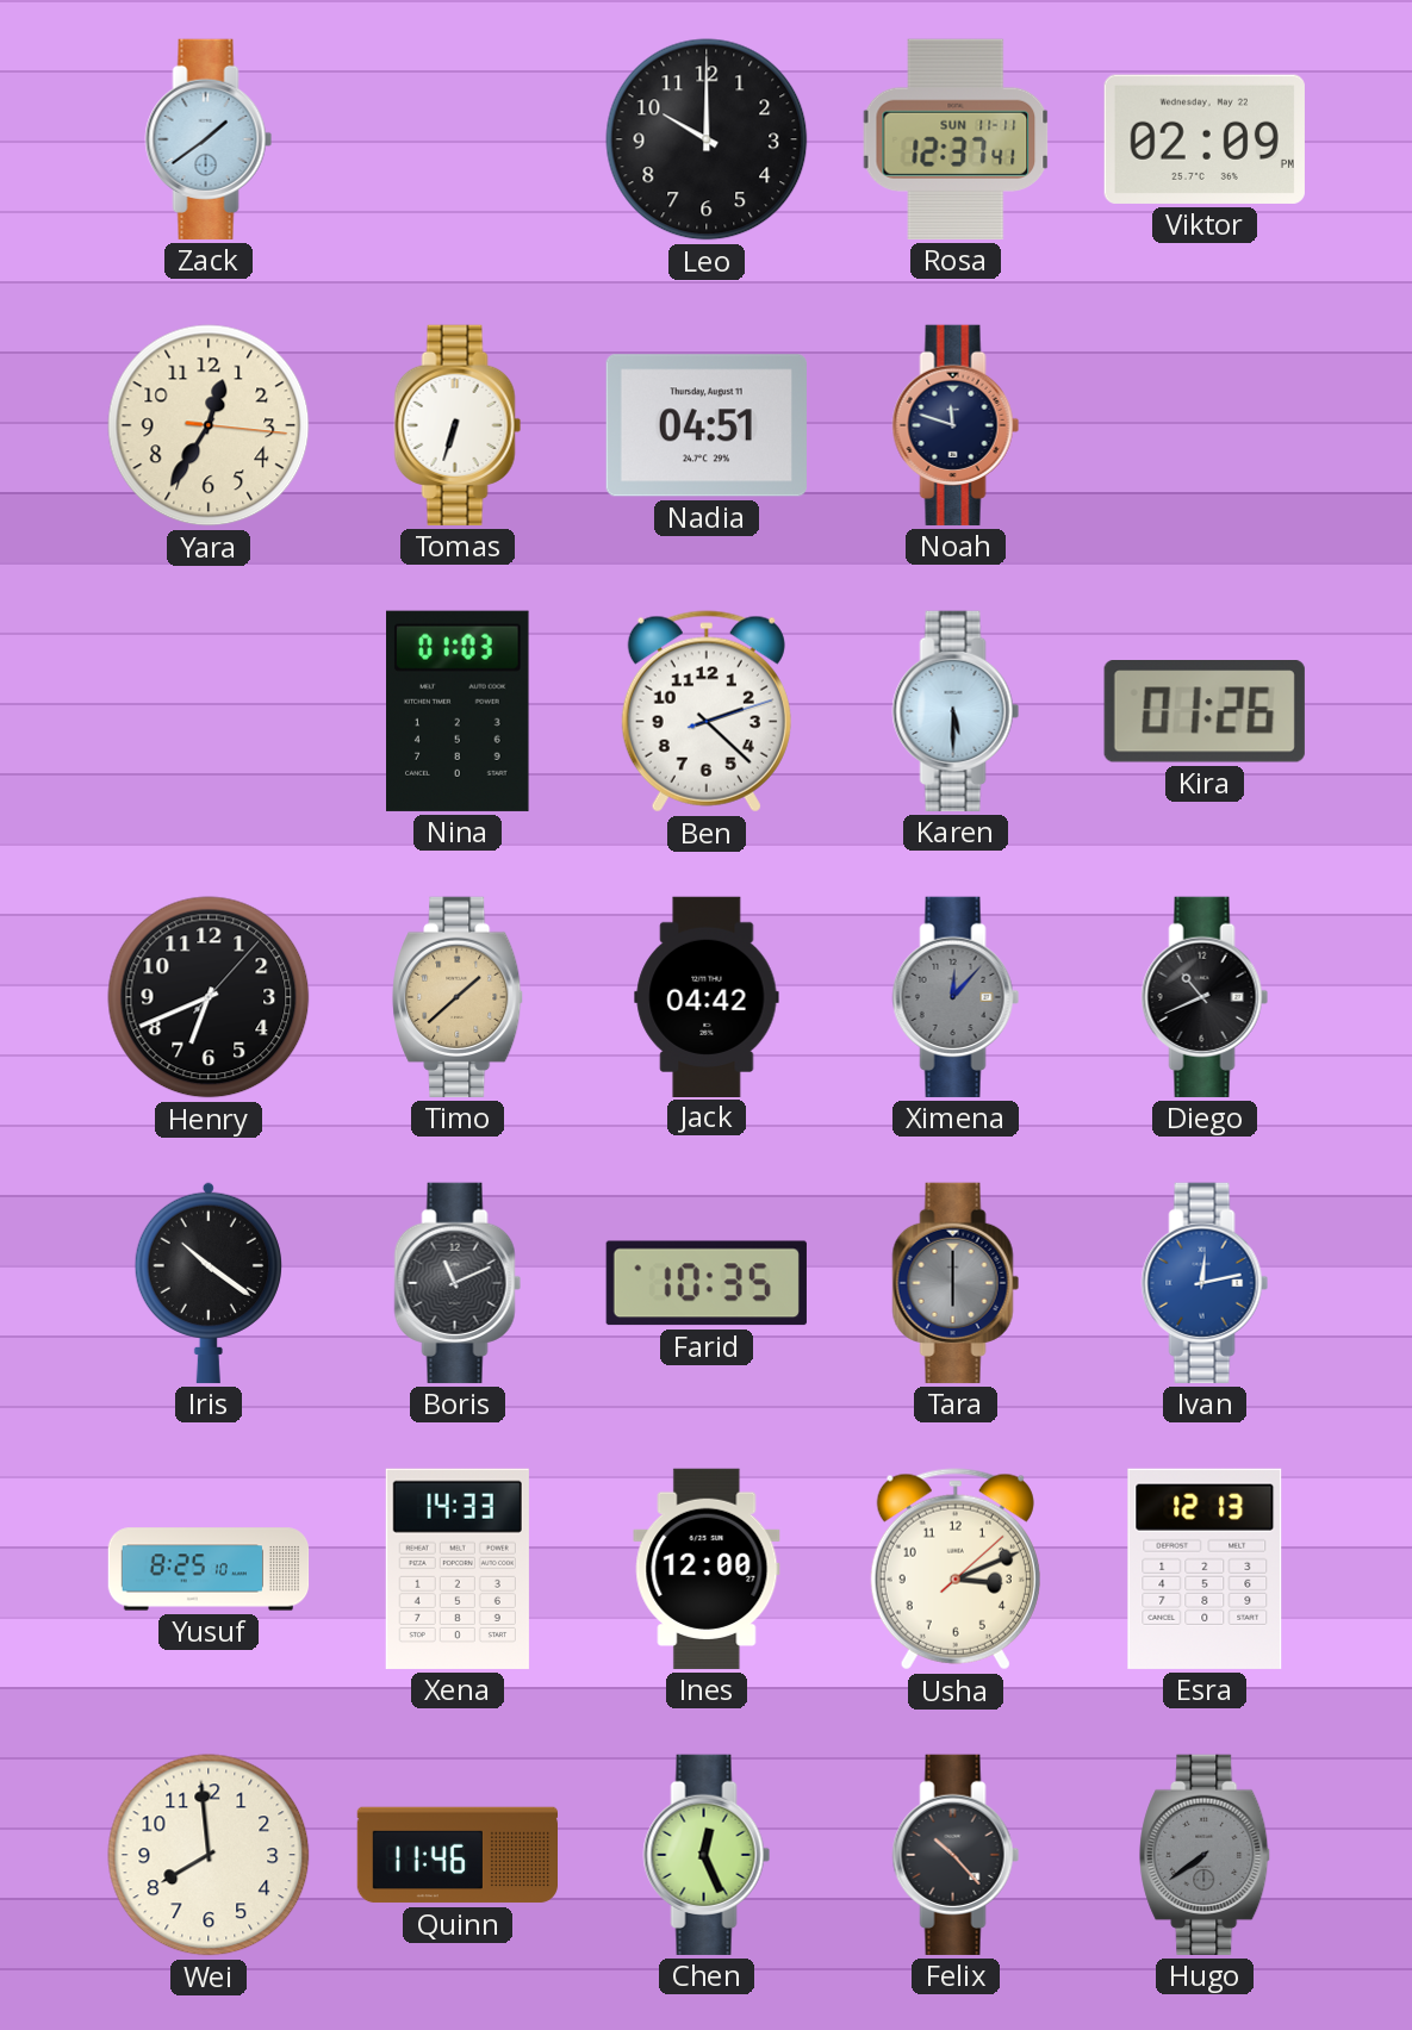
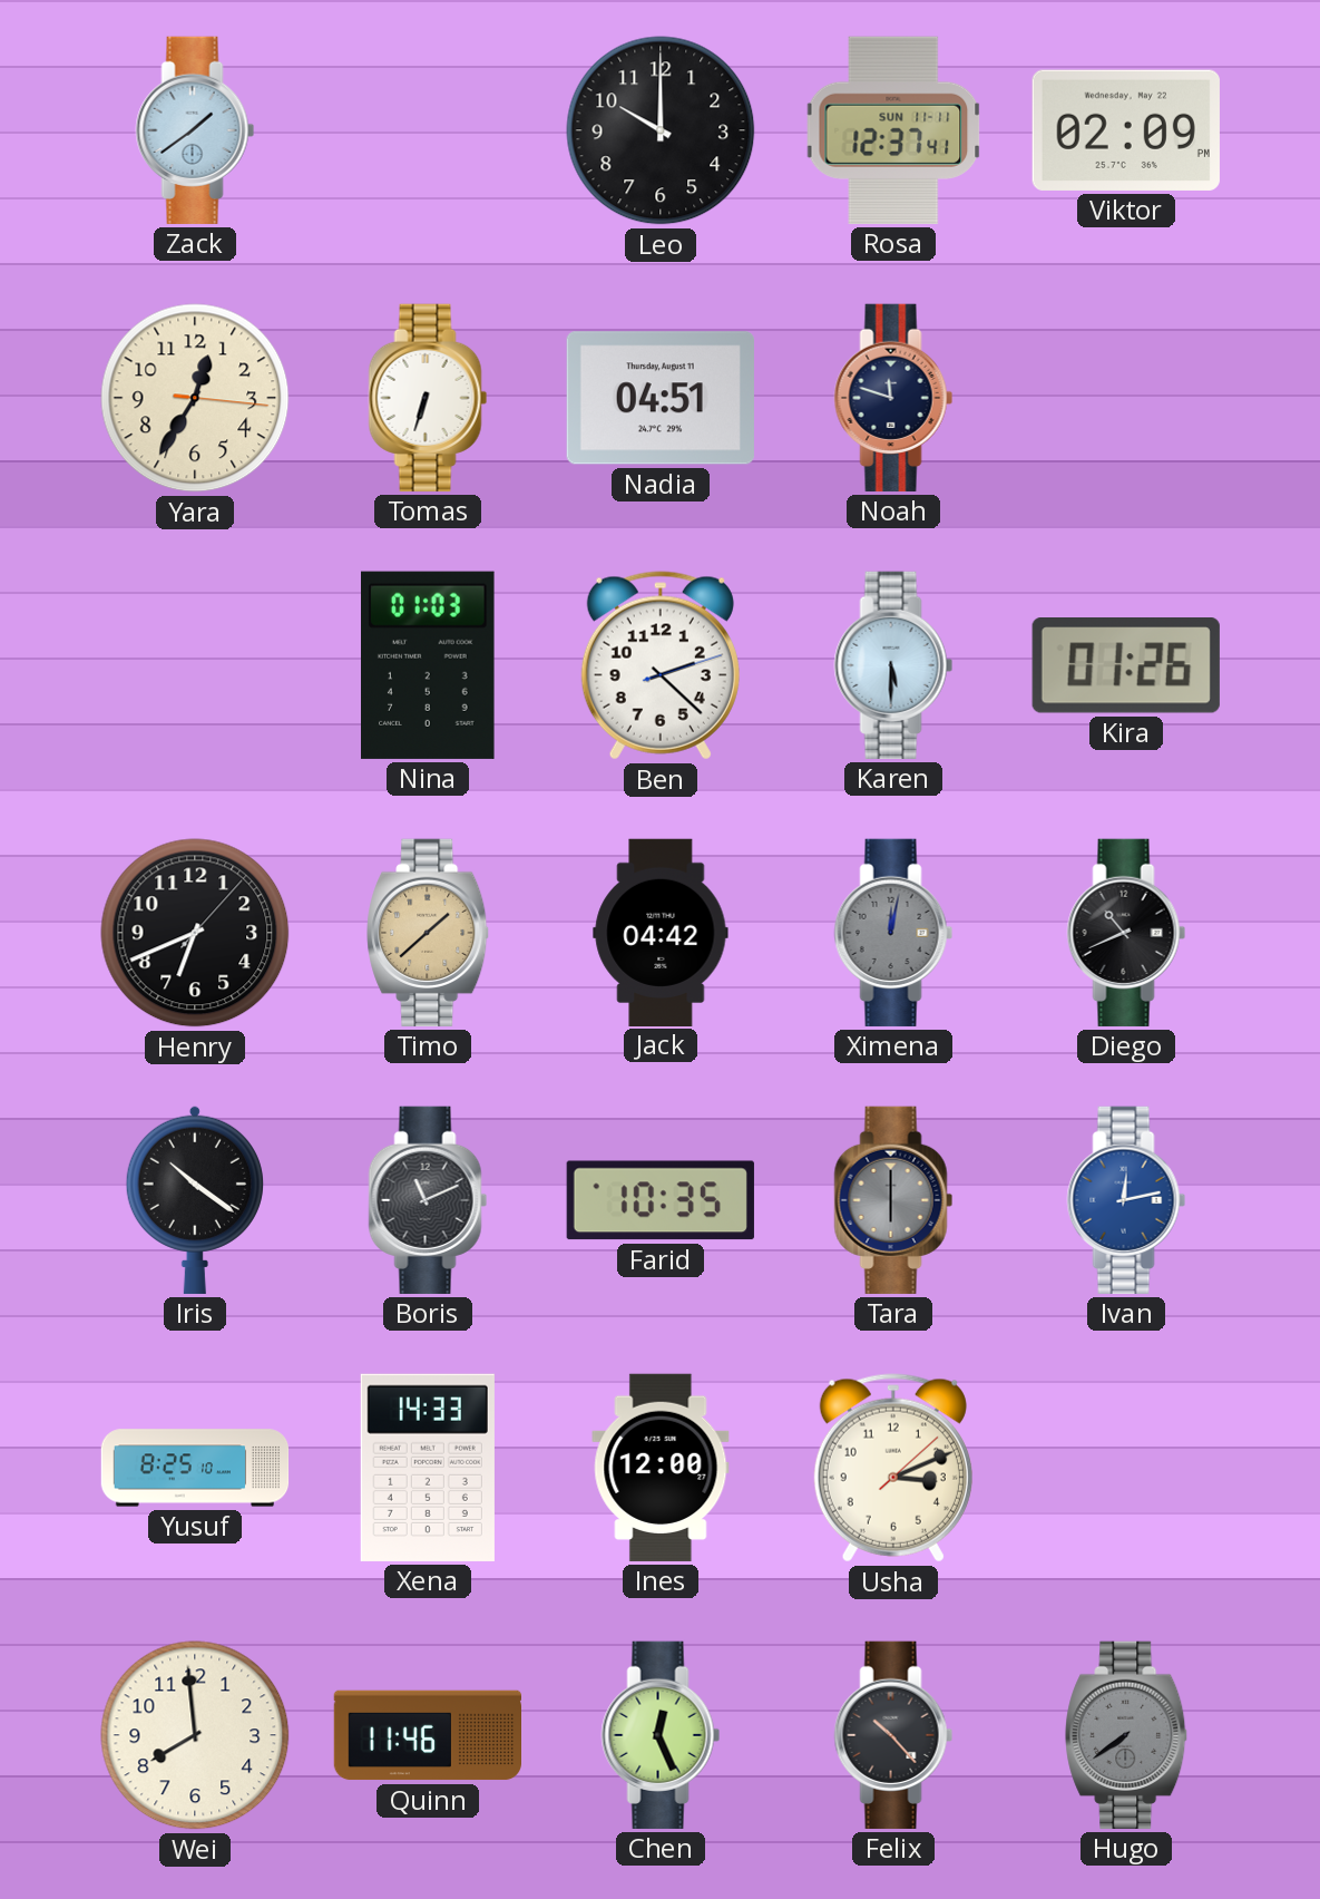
Ximena: 12:07 -> 12:02 (893, 933)
Esra: 12:13 -> none (1205, 1569)
